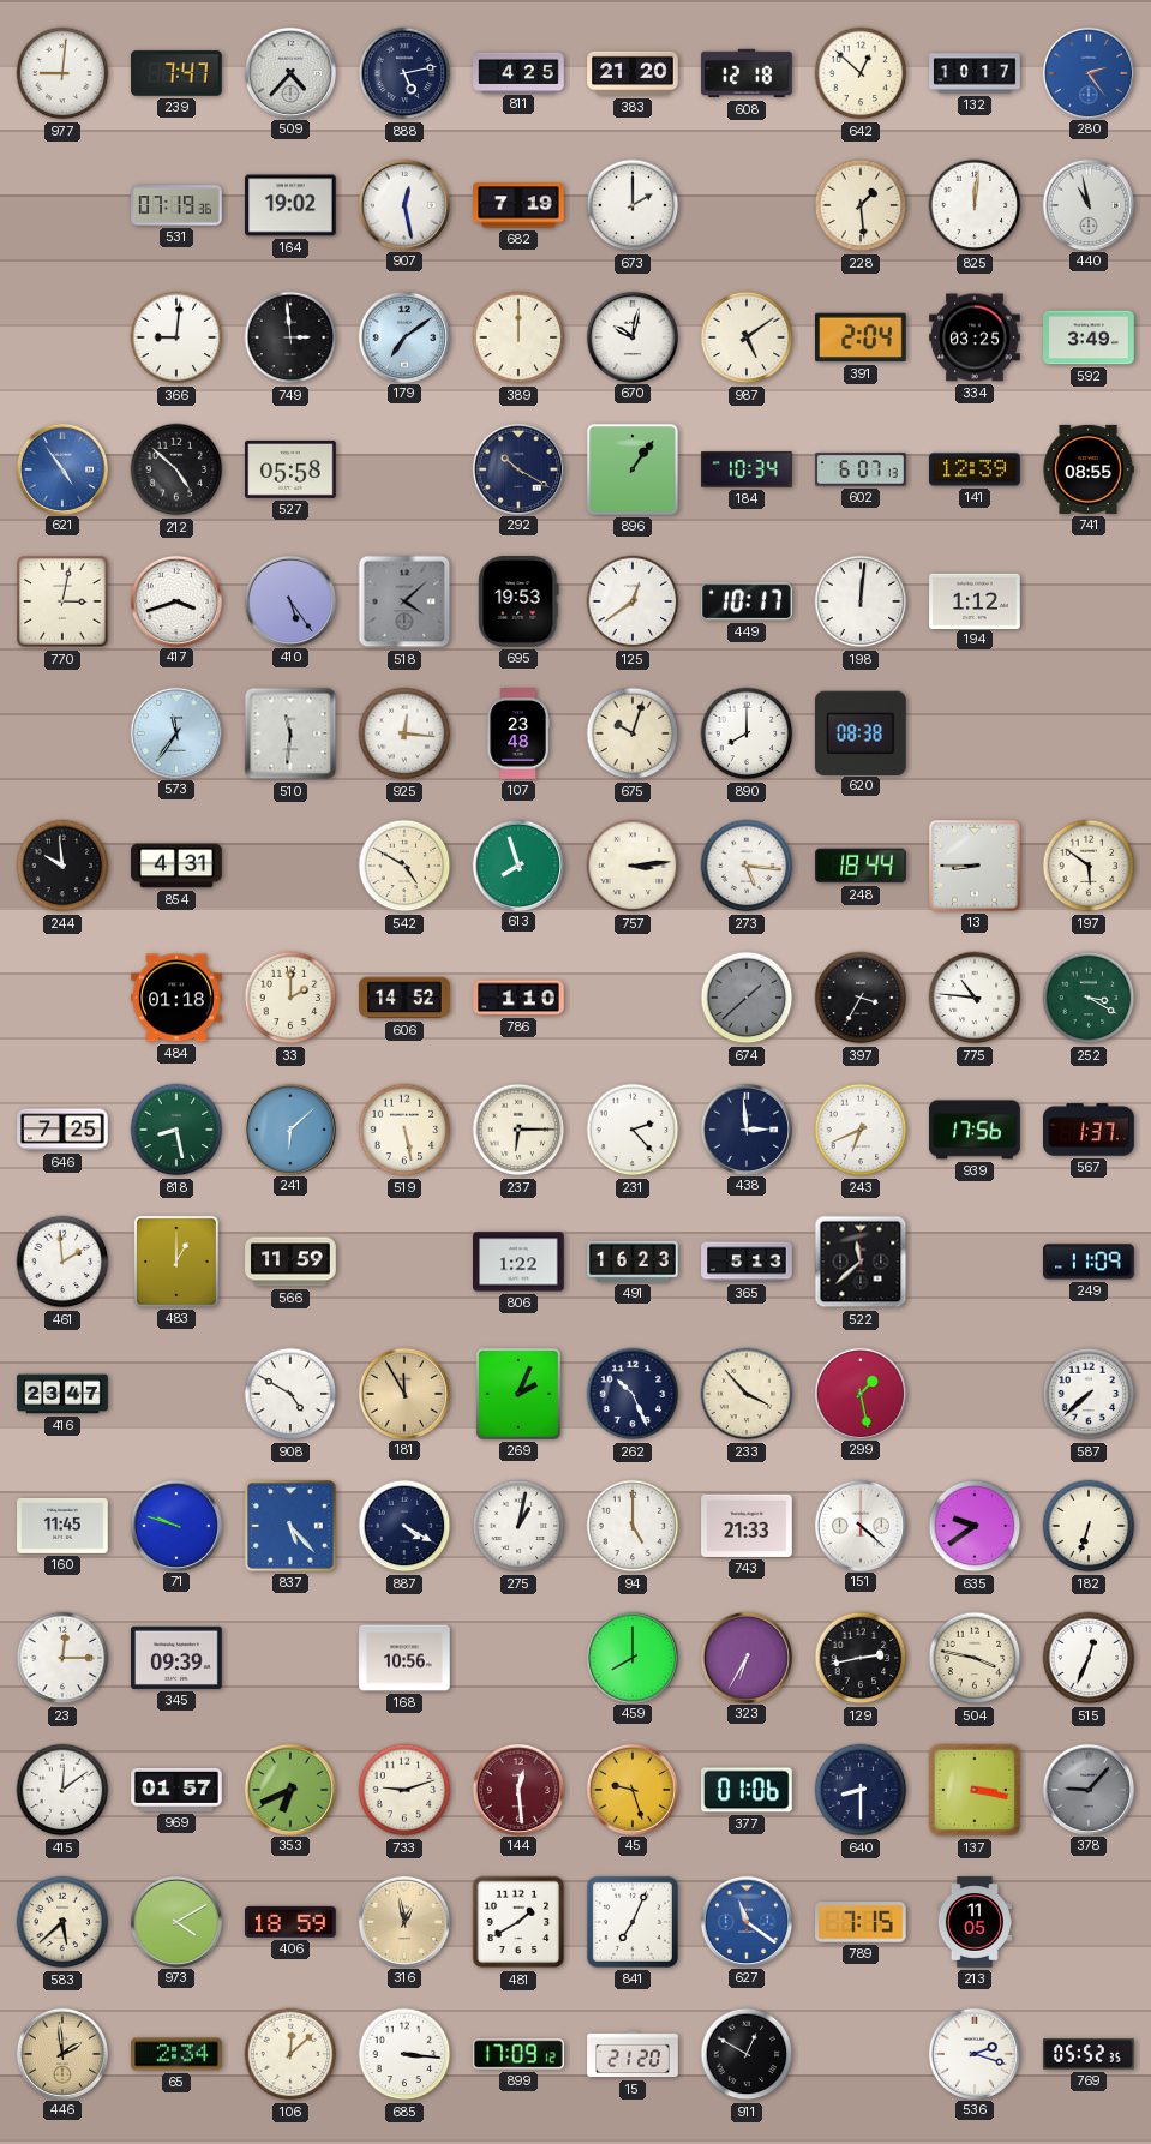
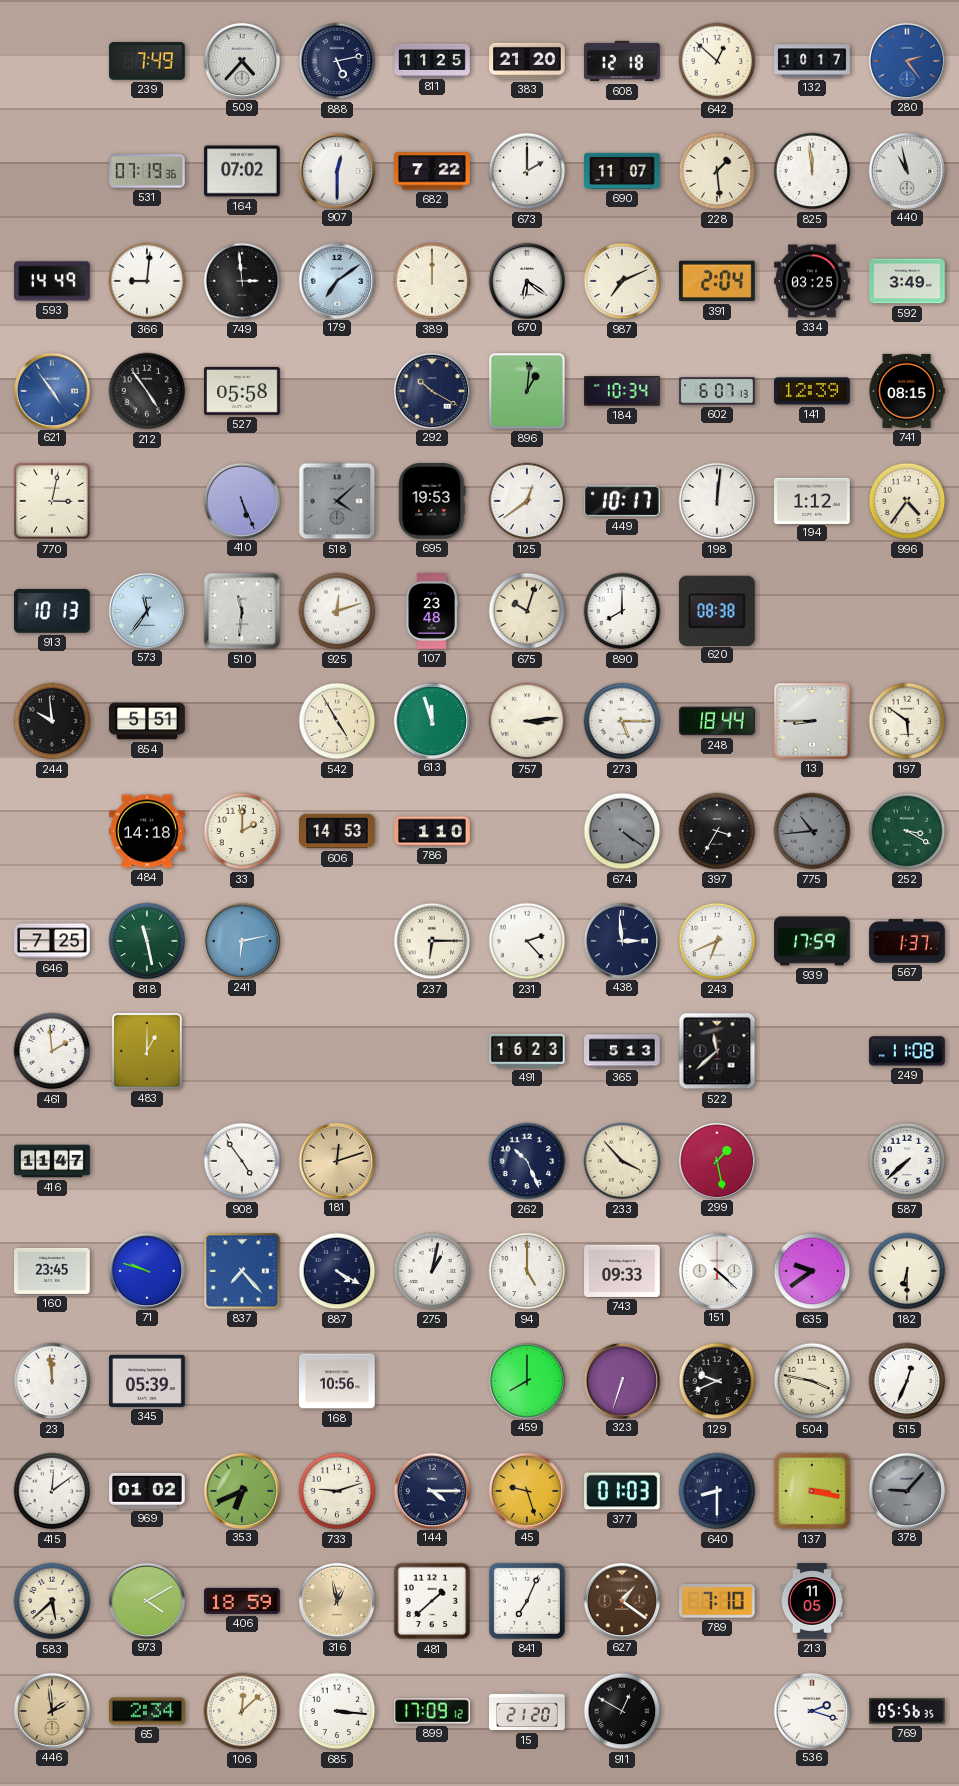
977: 9:01 -> none (62, 73)
239: 7:47 -> 7:49 (147, 61)
811: 4:25 -> 11:25 (432, 60)
164: 19:02 -> 07:02 (242, 171)
907: 12:28 -> 12:30 (336, 170)
682: 7:19 -> 7:22 (432, 171)
690: none -> 11:07 (622, 171)
825: 12:01 -> 11:59 (812, 171)
593: none -> 14:49 (52, 281)
670: 10:02 -> 6:21 (526, 280)
987: 5:09 -> 7:11 (622, 281)
212: 4:52 -> 4:54 (147, 391)
896: 1:06 -> 1:01 (528, 392)
741: 08:55 -> 08:15 (907, 391)
417: 3:42 -> none (175, 600)
410: 5:24 -> 5:26 (241, 500)
996: none -> 4:36 (907, 501)
913: none -> 10:13 (53, 612)
925: 12:16 -> 12:12 (337, 611)
854: 4:31 -> 5:51 (147, 721)
542: 4:50 -> 4:55 (337, 721)
613: 7:57 -> 11:57 (431, 720)
273: 5:16 -> 5:15 (622, 721)
484: 01:18 -> 14:18 (147, 831)
606: 14:52 -> 14:53 (337, 831)
674: 1:38 -> 4:21 (622, 831)
775: 10:46 -> 10:44 (812, 831)
775 dial: white -> grey (812, 831)
818: 8:28 -> 11:28 (147, 941)
241: 6:08 -> 6:13 (241, 940)
519: 5:28 -> none (404, 1130)
939: 17:56 -> 17:59 (812, 941)
566: 11:59 -> none (290, 1262)
806: 1:22 -> none (518, 1262)
249: 11:09 -> 11:08 (908, 1051)
416: 23:47 -> 11:47 (52, 1161)
908: 4:50 -> 4:54 (242, 1161)
181: 11:55 -> 12:12 (336, 1160)
269: 2:04 -> none (518, 1394)
160: 11:45 -> 23:45 (52, 1271)
837: 5:23 -> 7:23 (243, 1272)
743: 21:33 -> 09:33 (622, 1271)
182: 6:33 -> 6:30 (907, 1271)
23: 12:15 -> 11:59 (52, 1381)
345: 09:39 -> 05:39 (147, 1381)
323: 6:35 -> 6:33 (621, 1380)
129: 2:43 -> 9:41 (717, 1381)
969: 01:57 -> 01:02 (147, 1491)
144: 12:29 -> 4:15 (431, 1490)
144 dial: burgundy -> navy (431, 1490)
377: 01:06 -> 01:03 (623, 1491)
481: 1:40 -> 1:38 (432, 1601)
627: 11:21 -> 1:21 (621, 1600)
627 dial: blue -> brown (621, 1600)
789: 7:15 -> 7:10 (718, 1601)
769: 05:52 -> 05:56 (907, 1711)
